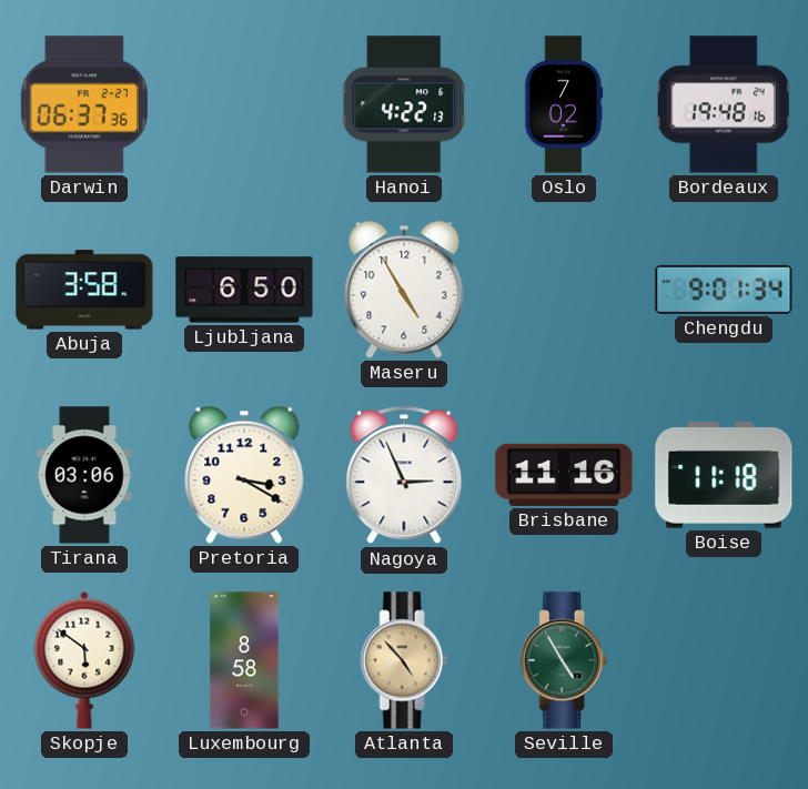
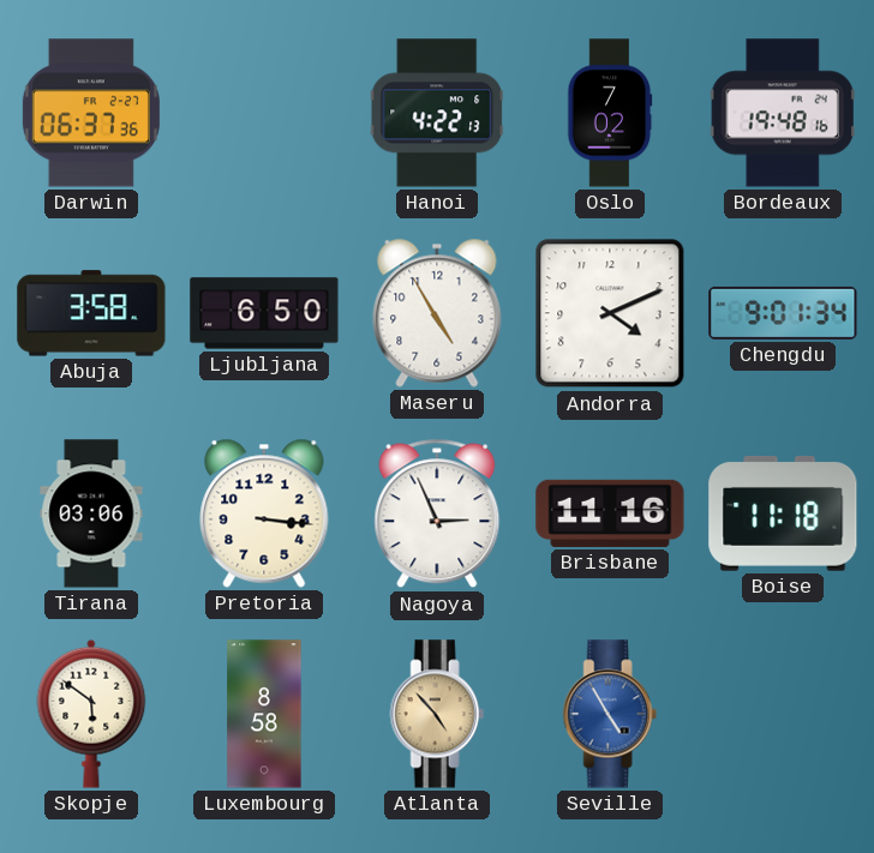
Andorra: none -> 4:11 (610, 313)
Pretoria: 3:20 -> 3:16 (264, 513)
Seville dial: green -> blue (610, 714)
